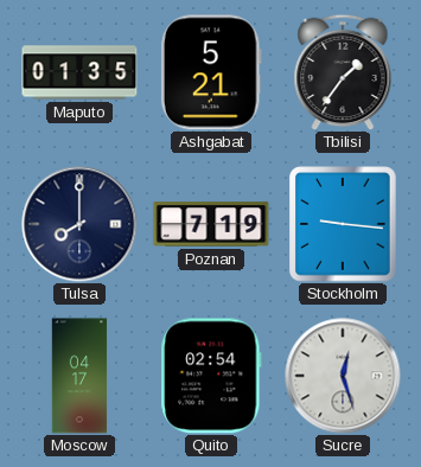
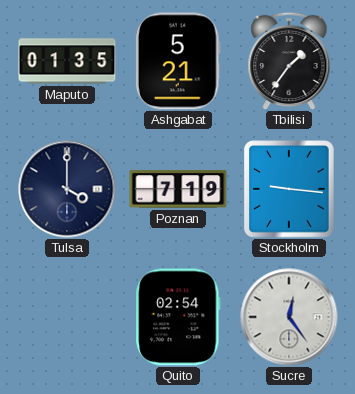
Tulsa: 8:00 -> 4:00 (67, 189)
Moscow: 04:17 -> none (79, 376)
Sucre: 12:27 -> 12:24 (289, 317)
